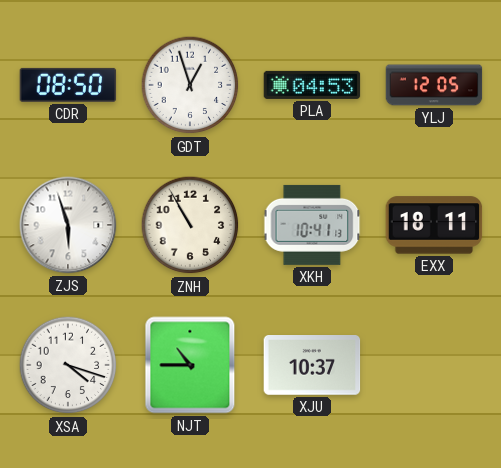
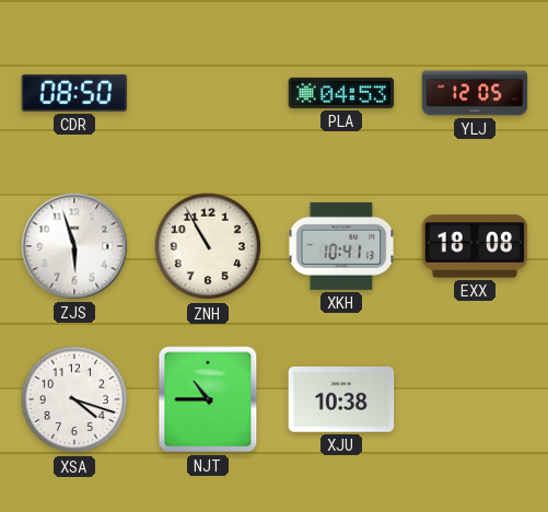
GDT: 12:57 -> none (190, 85)
EXX: 18:11 -> 18:08 (475, 246)
XJU: 10:37 -> 10:38 (341, 400)
